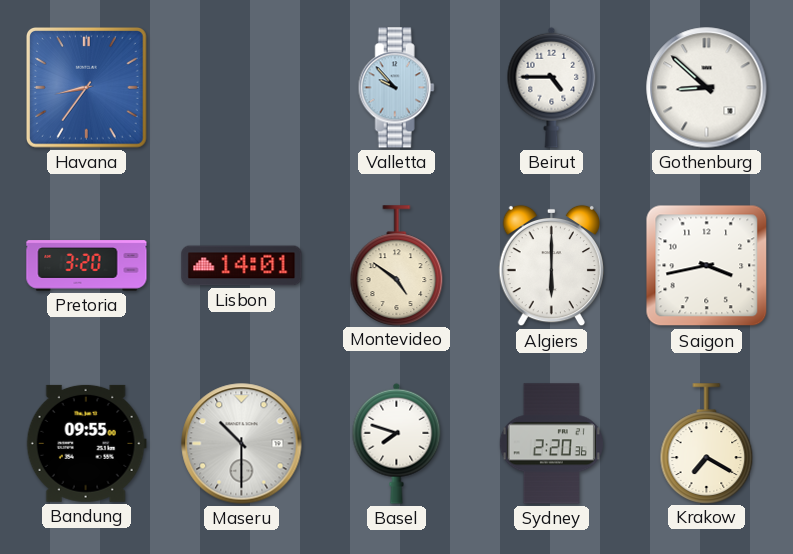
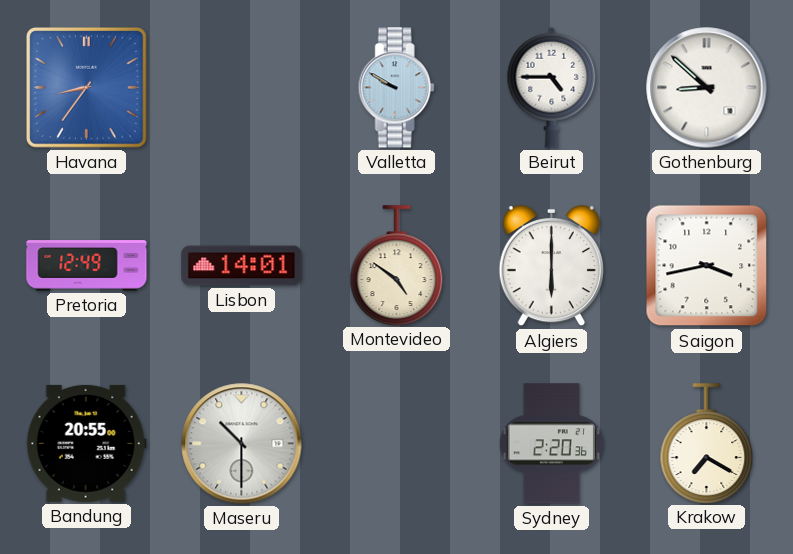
Valletta: 9:53 -> 9:50 (396, 88)
Pretoria: 3:20 -> 12:49 (87, 266)
Bandung: 09:55 -> 20:55 (86, 443)
Basel: 7:48 -> none (397, 443)
